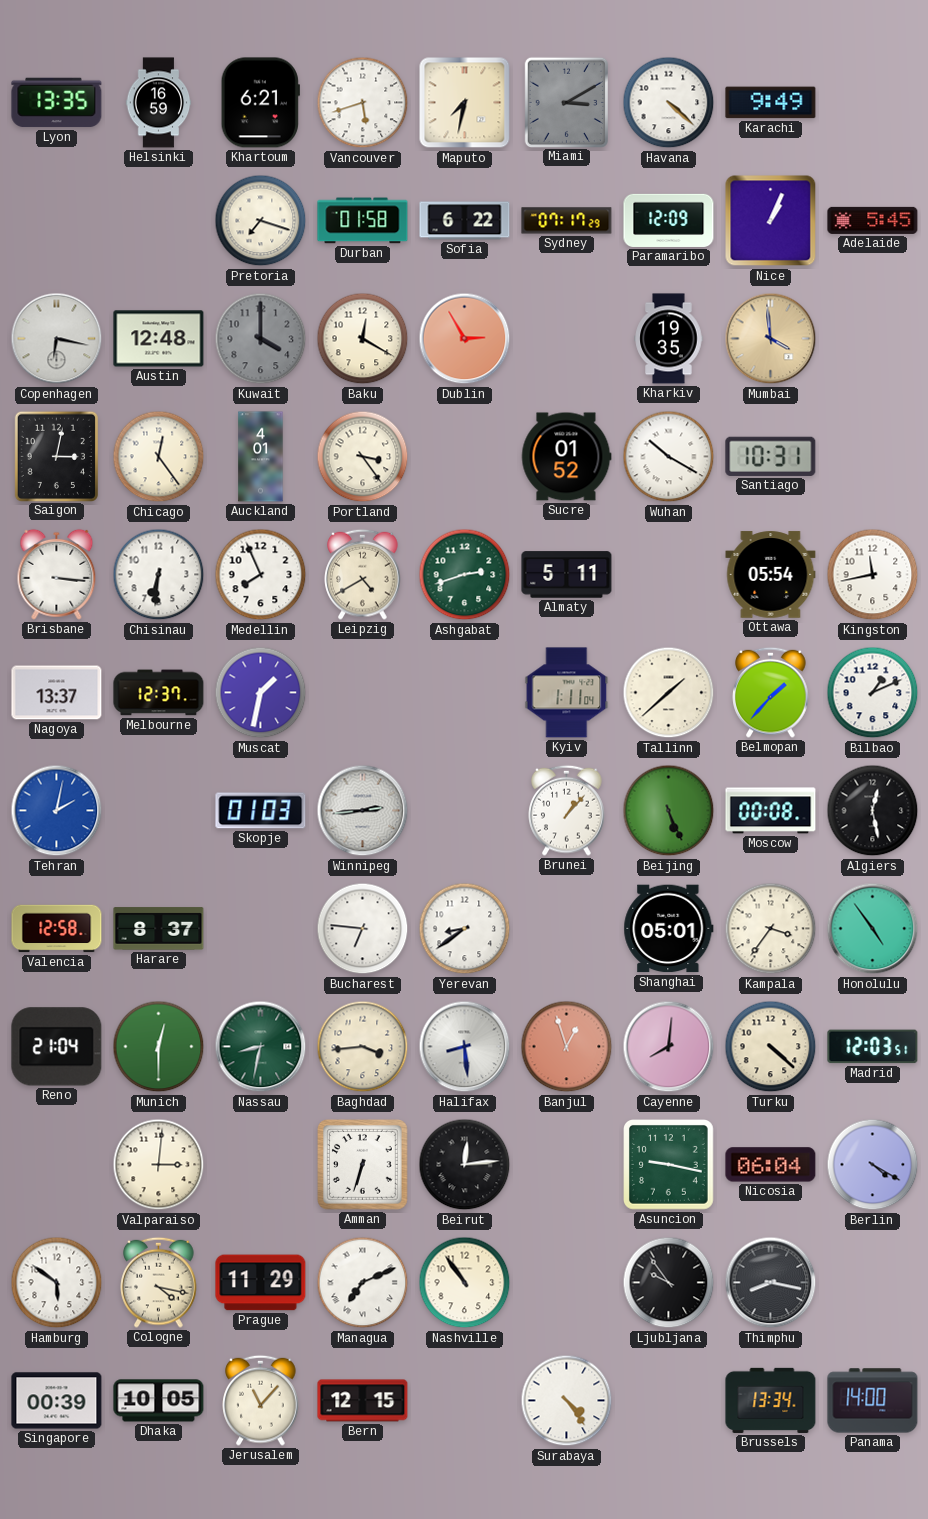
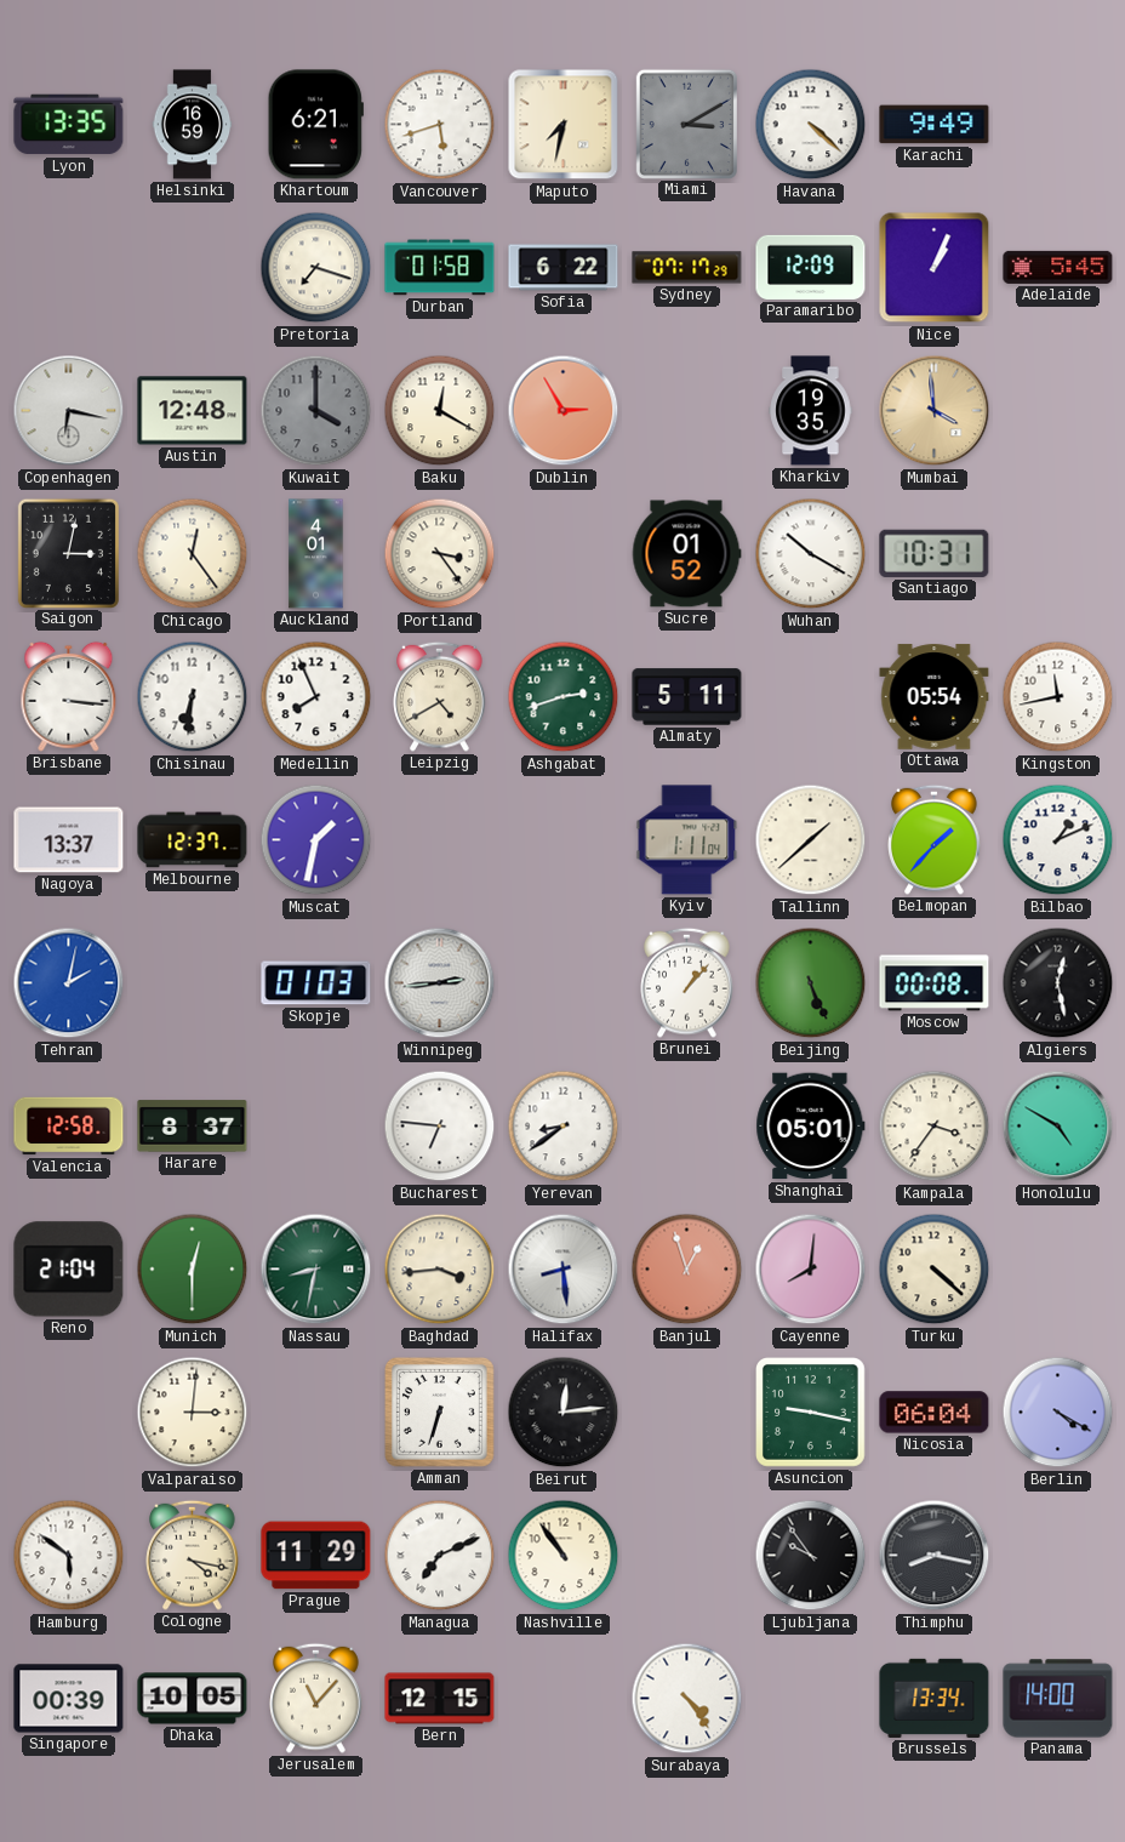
Honolulu: 4:54 -> 4:50 (1058, 1127)
Madrid: 12:03 -> none (873, 1047)
